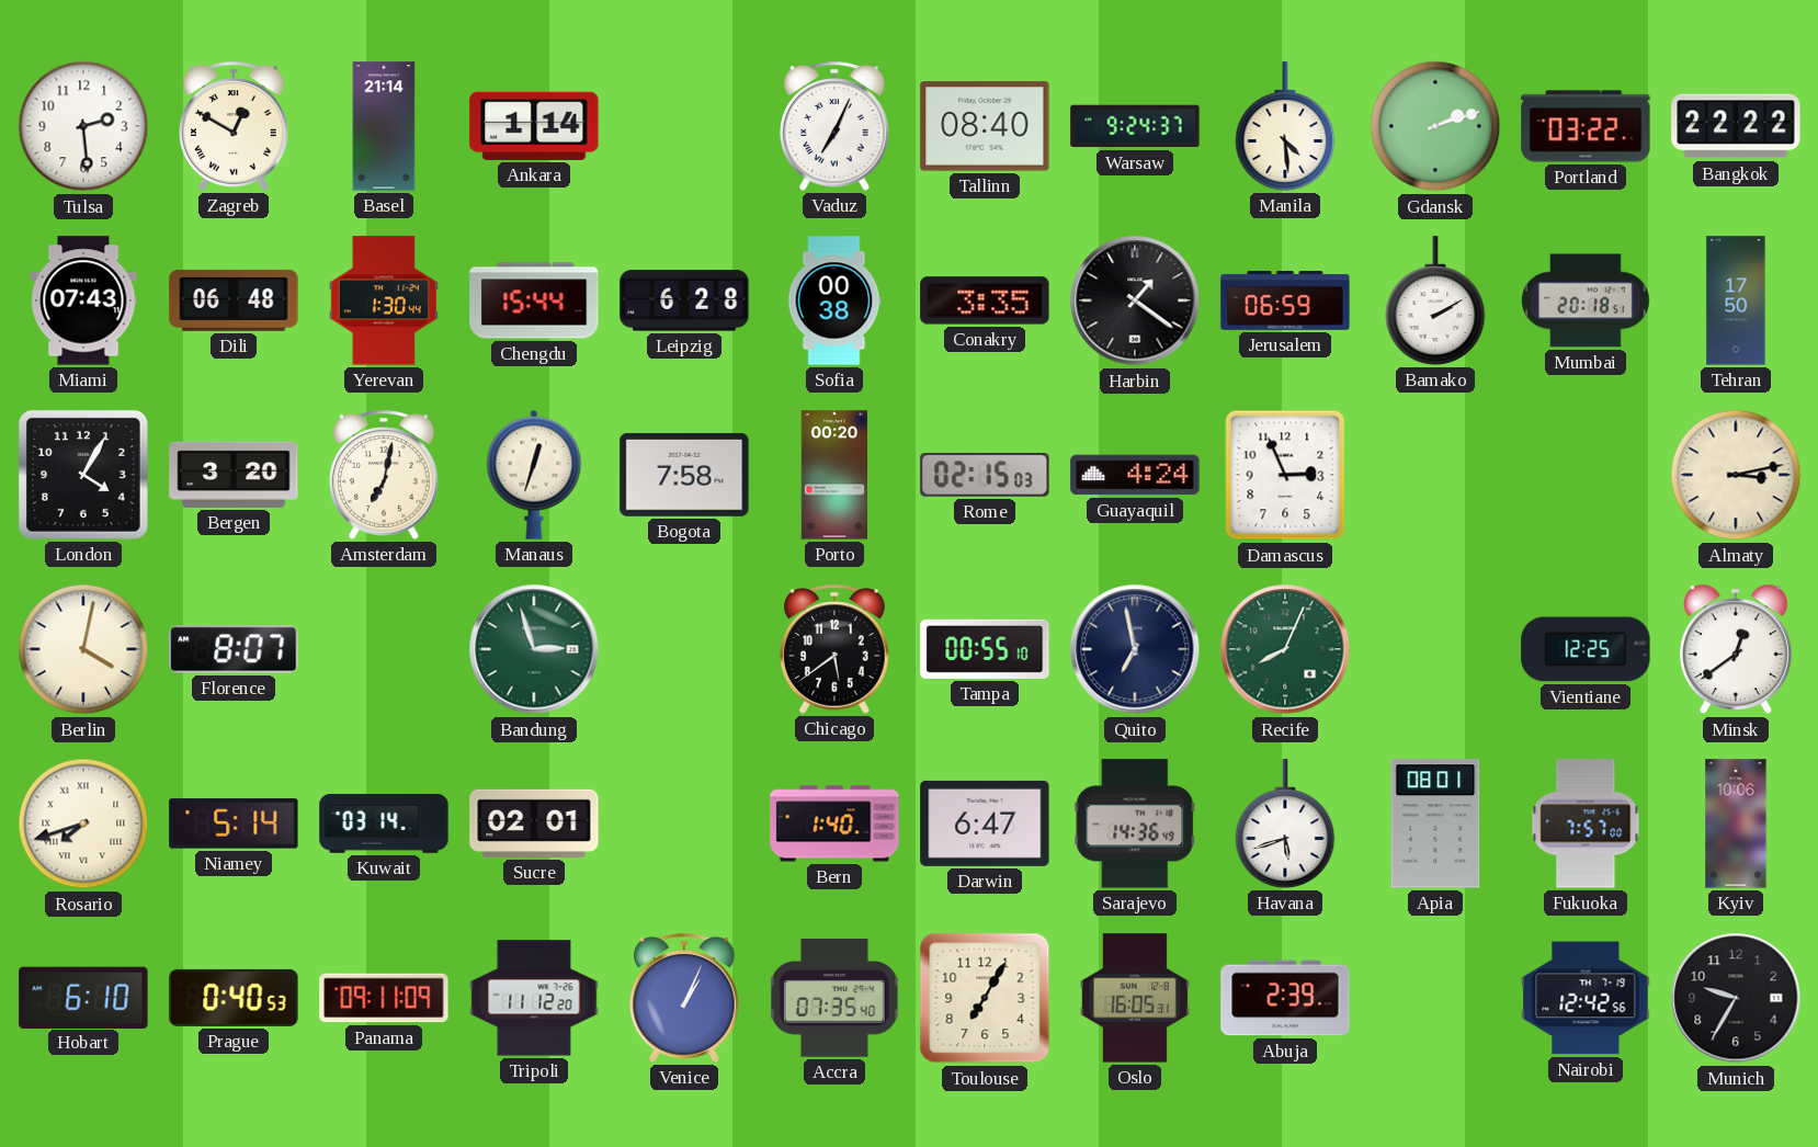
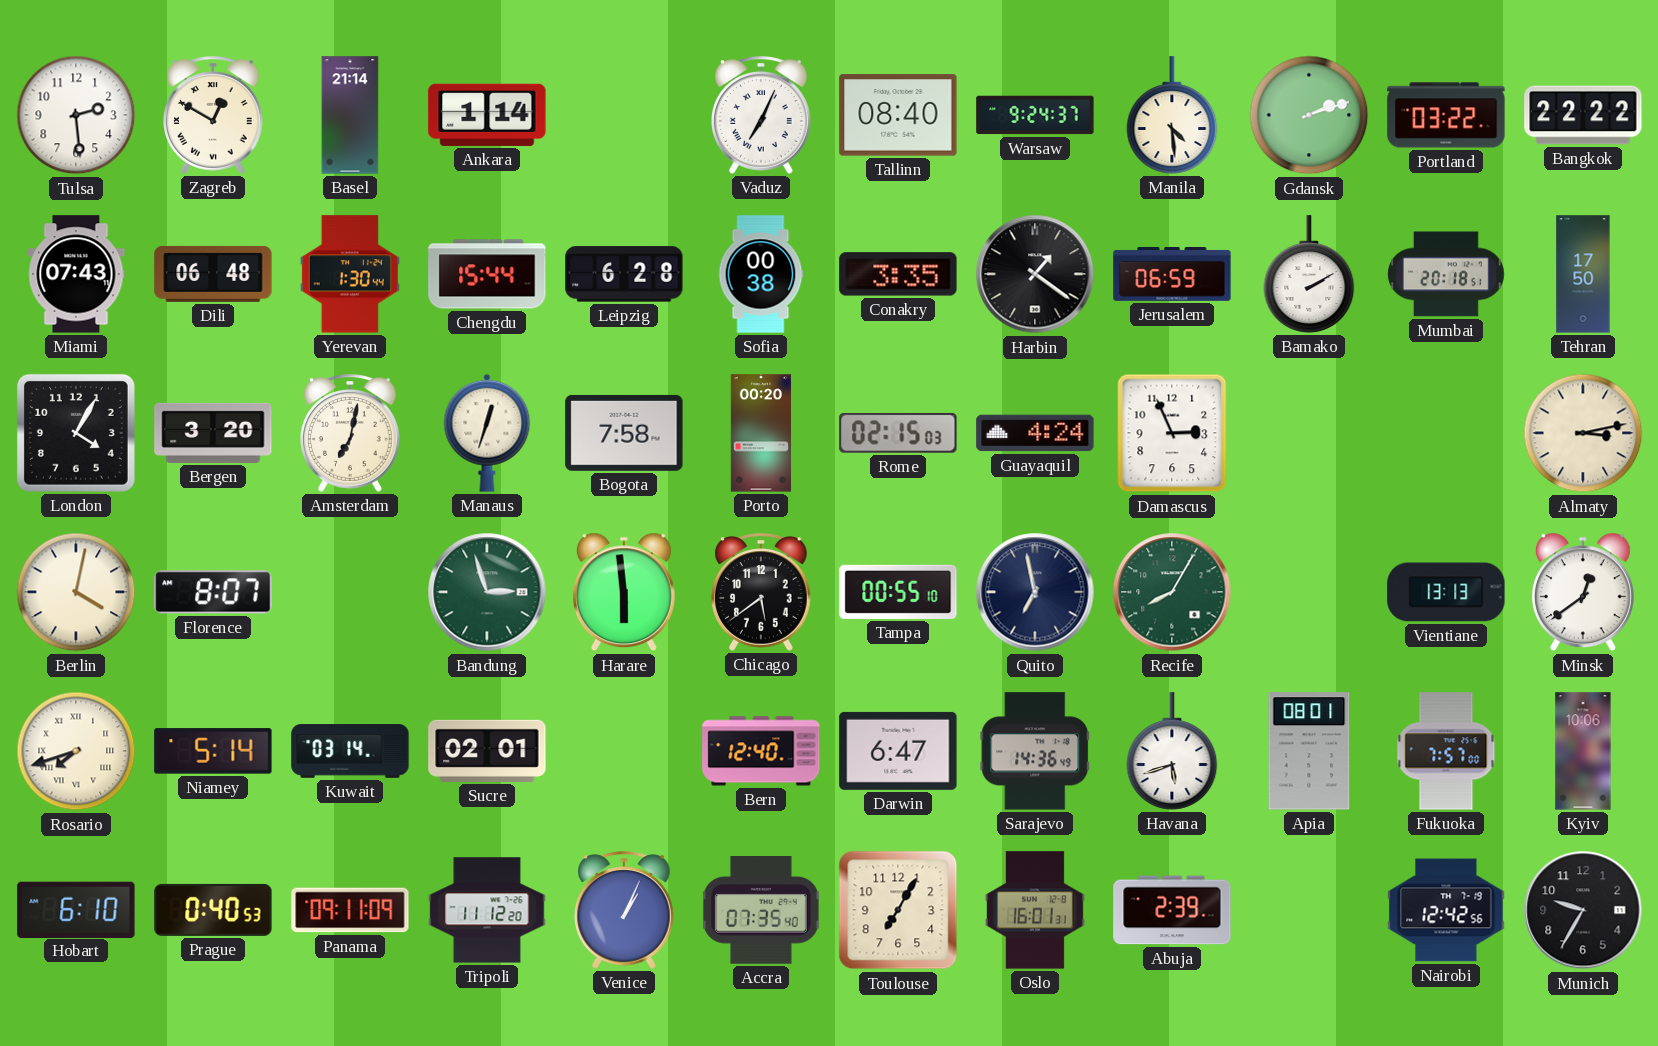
Harare: none -> 5:59 (624, 592)
Recife: 8:04 -> 8:05 (1172, 592)
Vientiane: 12:25 -> 13:13 (1446, 592)
Bern: 1:40 -> 12:40 (761, 751)
Oslo: 16:05 -> 16:01 (1035, 910)
